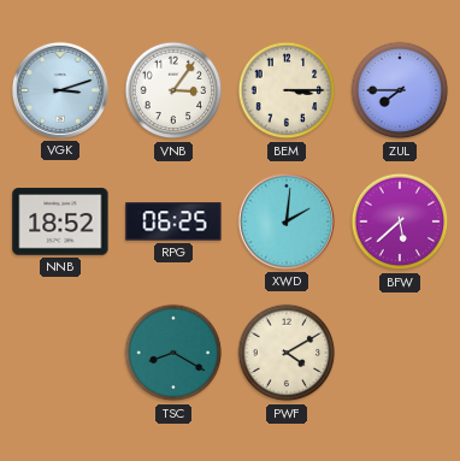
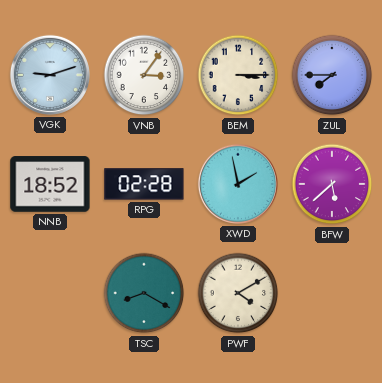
VGK: 3:12 -> 9:12 (50, 75)
RPG: 06:25 -> 02:28 (144, 184)
XWD: 2:01 -> 1:58 (238, 184)
